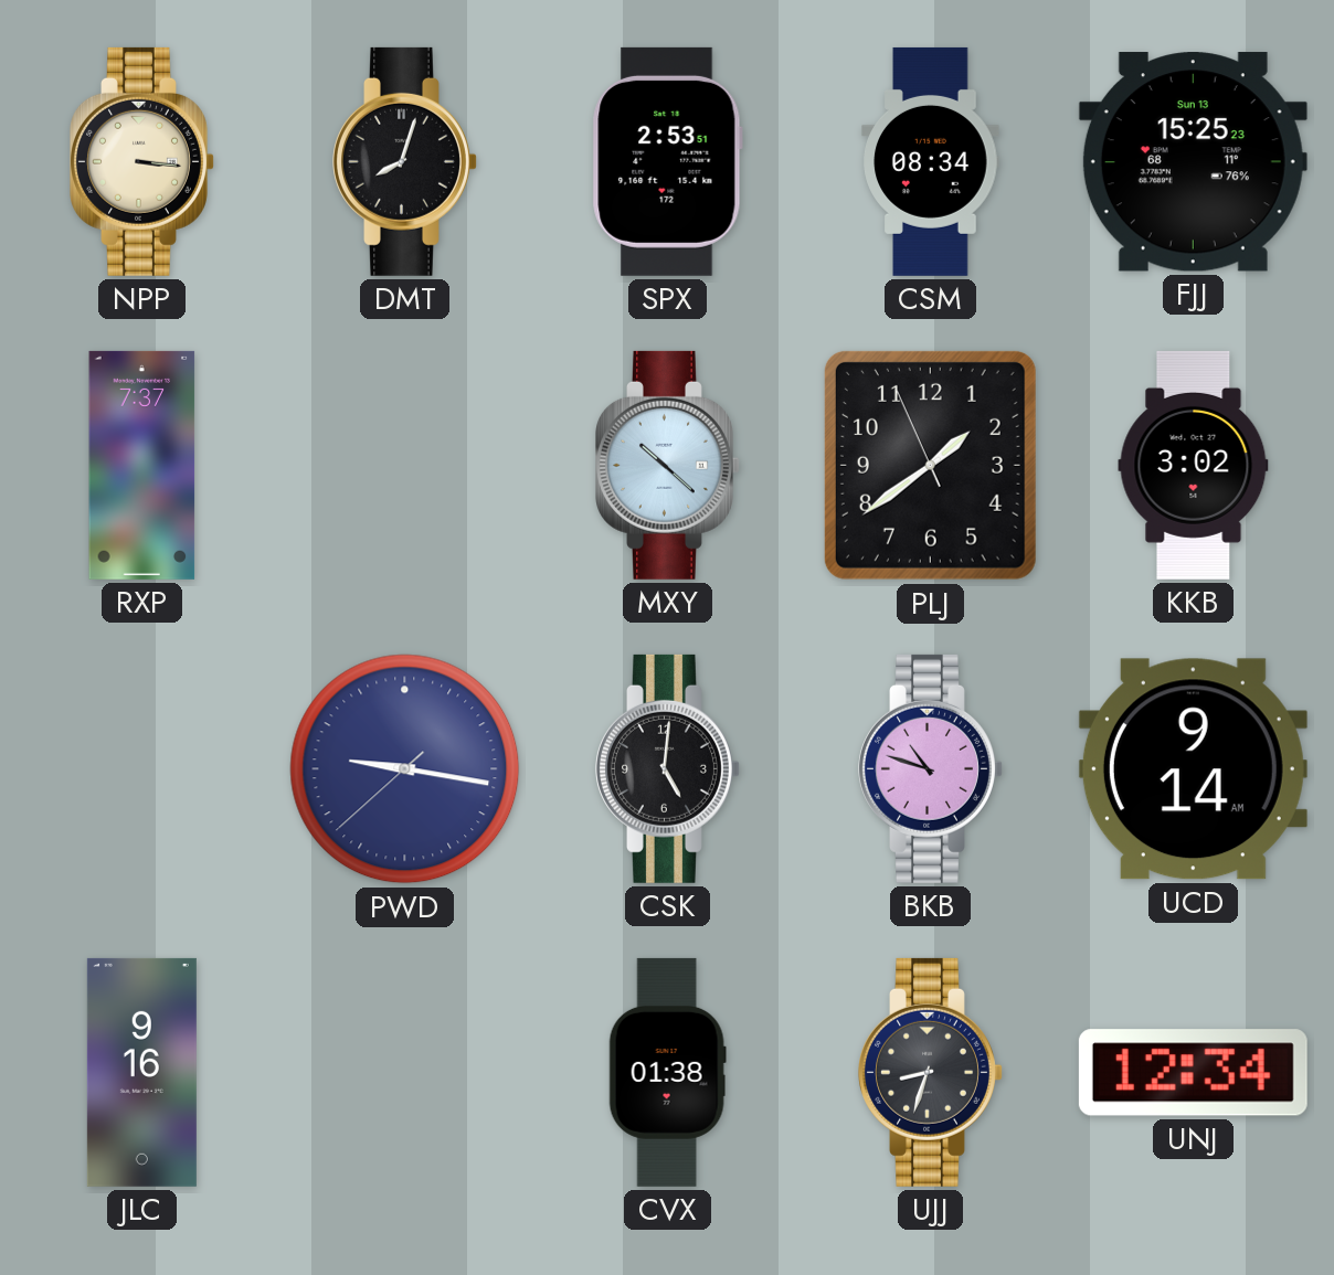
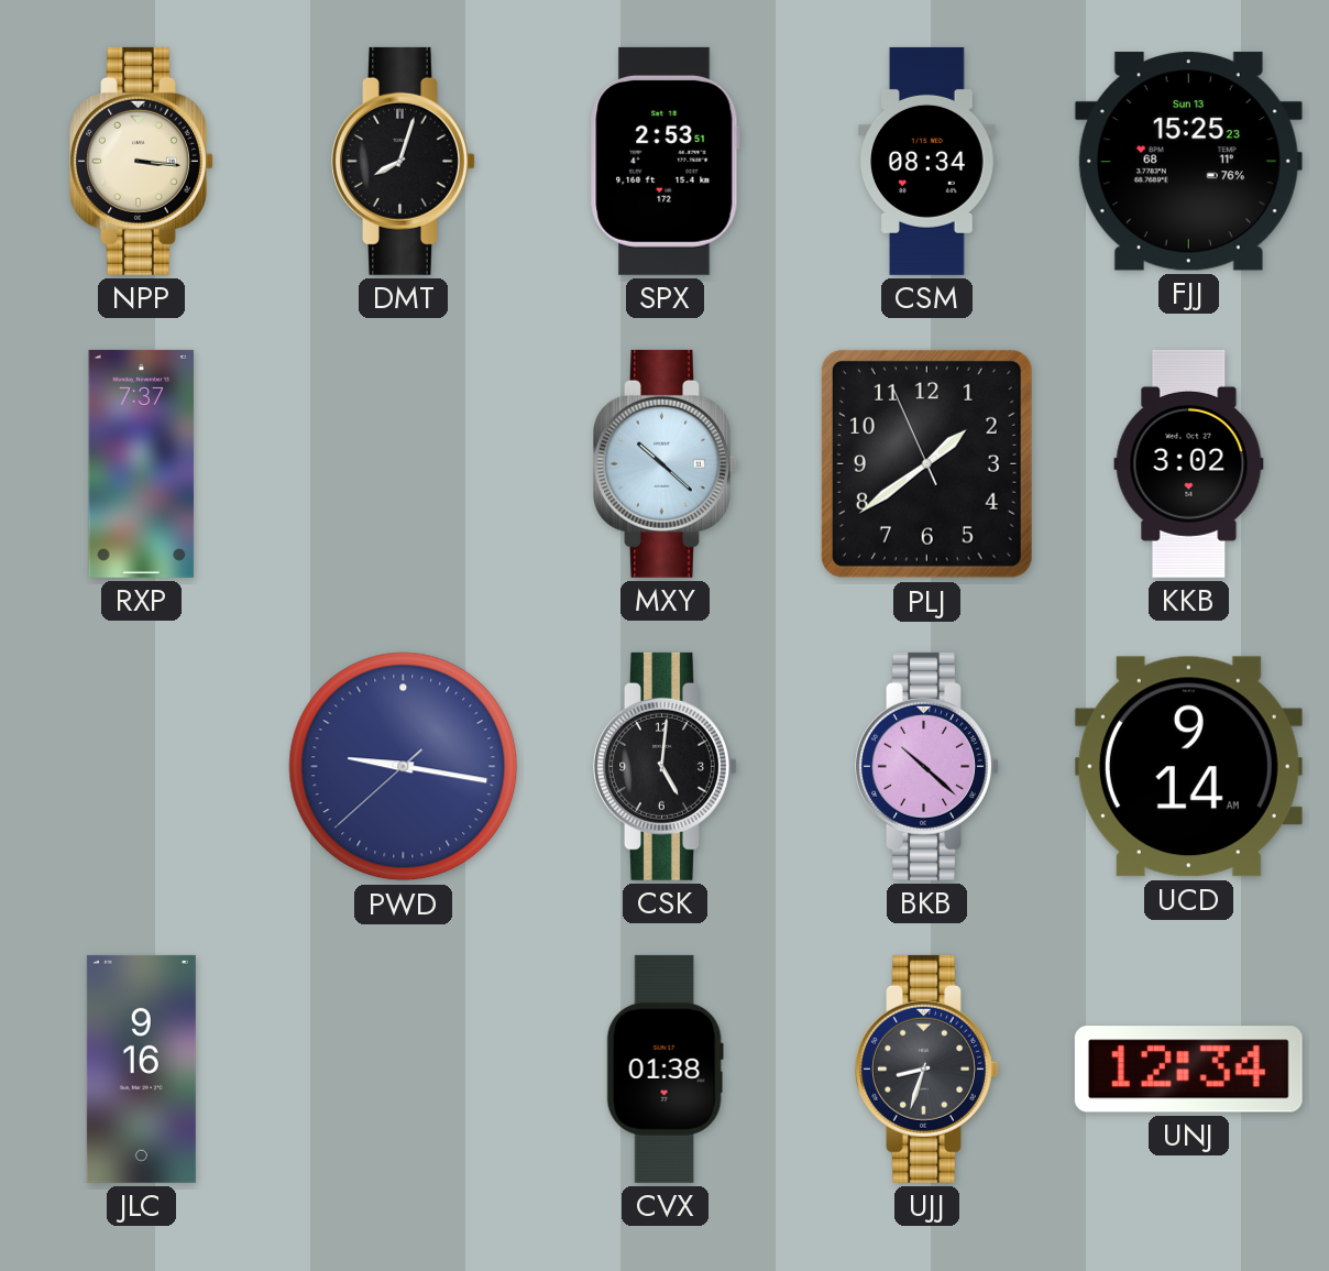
BKB: 10:48 -> 10:22 (927, 766)
